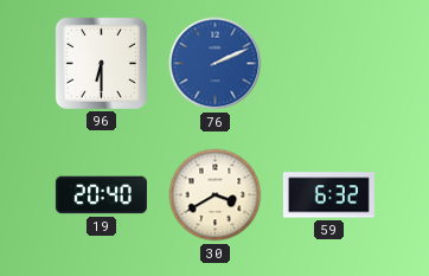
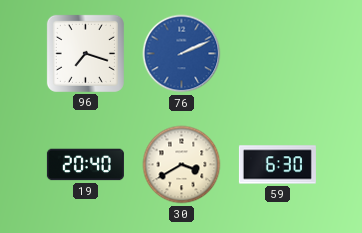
96: 6:30 -> 7:18 (85, 53)
59: 6:32 -> 6:30 (277, 165)
